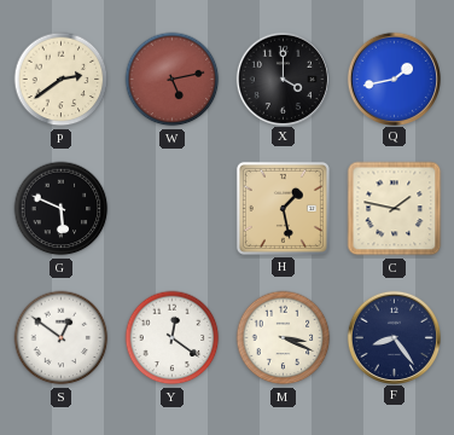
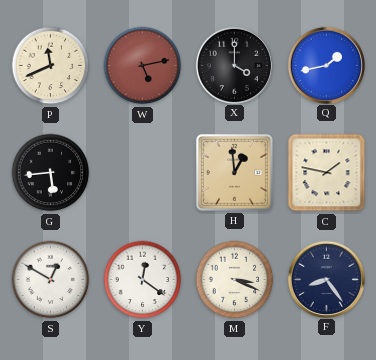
P: 2:39 -> 11:41 (51, 66)
G: 5:49 -> 5:44 (51, 173)
H: 1:28 -> 12:59 (234, 172)
S: 12:51 -> 12:50 (51, 280)
